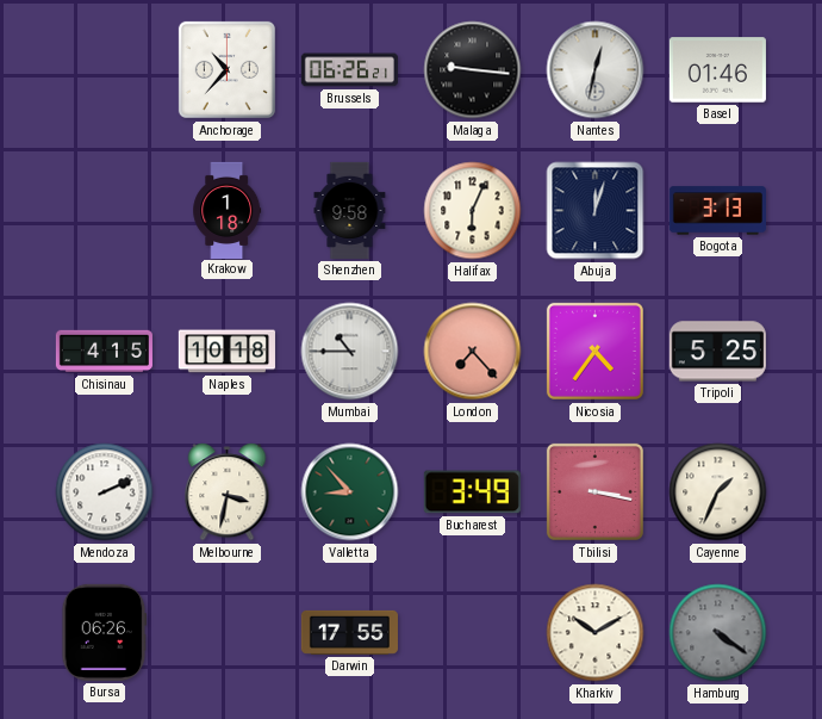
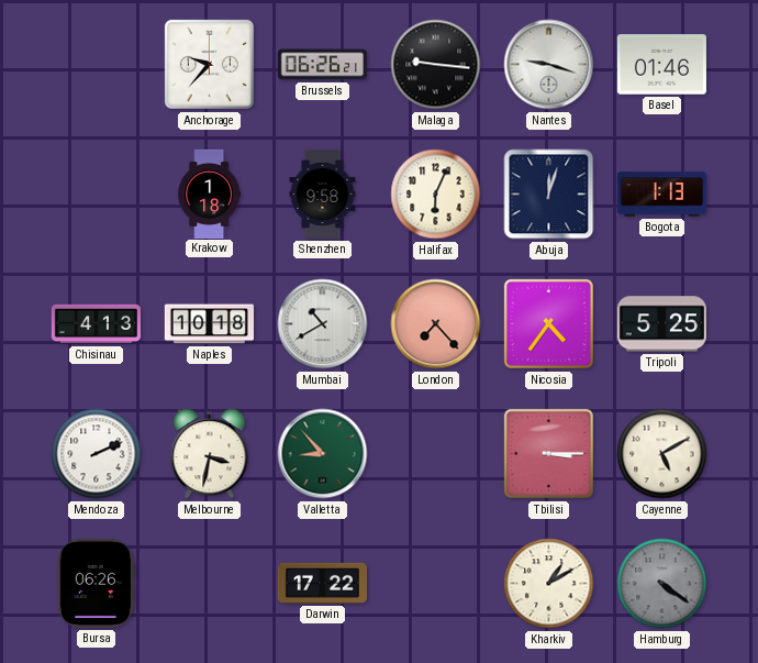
Anchorage: 10:37 -> 9:37 (209, 64)
Nantes: 12:32 -> 9:18 (549, 65)
Bogota: 3:13 -> 1:13 (661, 195)
Chisinau: 4:15 -> 4:13 (96, 324)
Mumbai: 10:45 -> 10:40 (323, 324)
Bucharest: 3:49 -> none (472, 492)
Tbilisi: 3:17 -> 3:15 (548, 453)
Cayenne: 1:34 -> 5:10 (662, 454)
Darwin: 17:55 -> 17:22 (322, 583)
Kharkiv: 10:10 -> 1:10 (549, 584)
